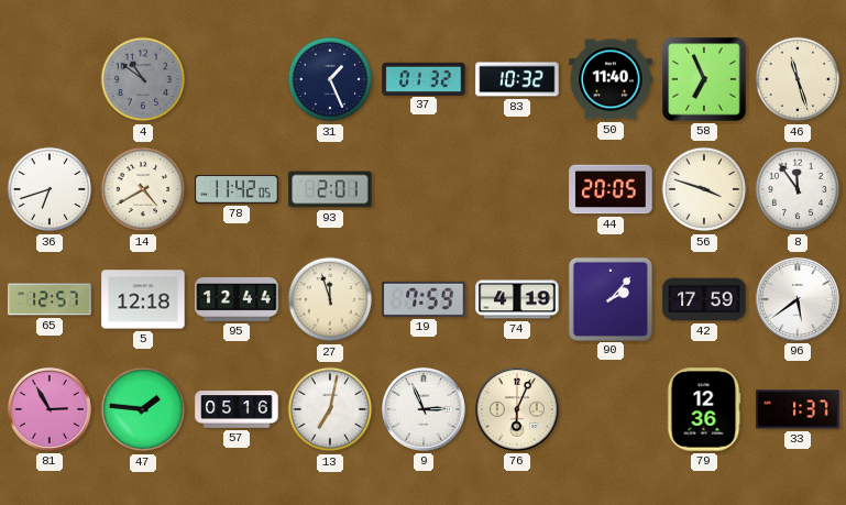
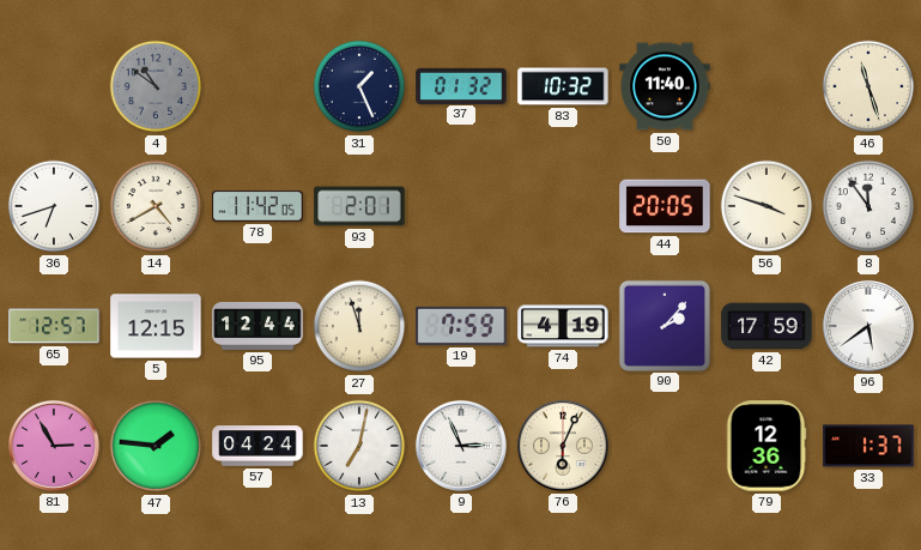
58: 6:56 -> none (705, 80)
5: 12:18 -> 12:15 (156, 326)
57: 05:16 -> 04:24 (257, 446)
